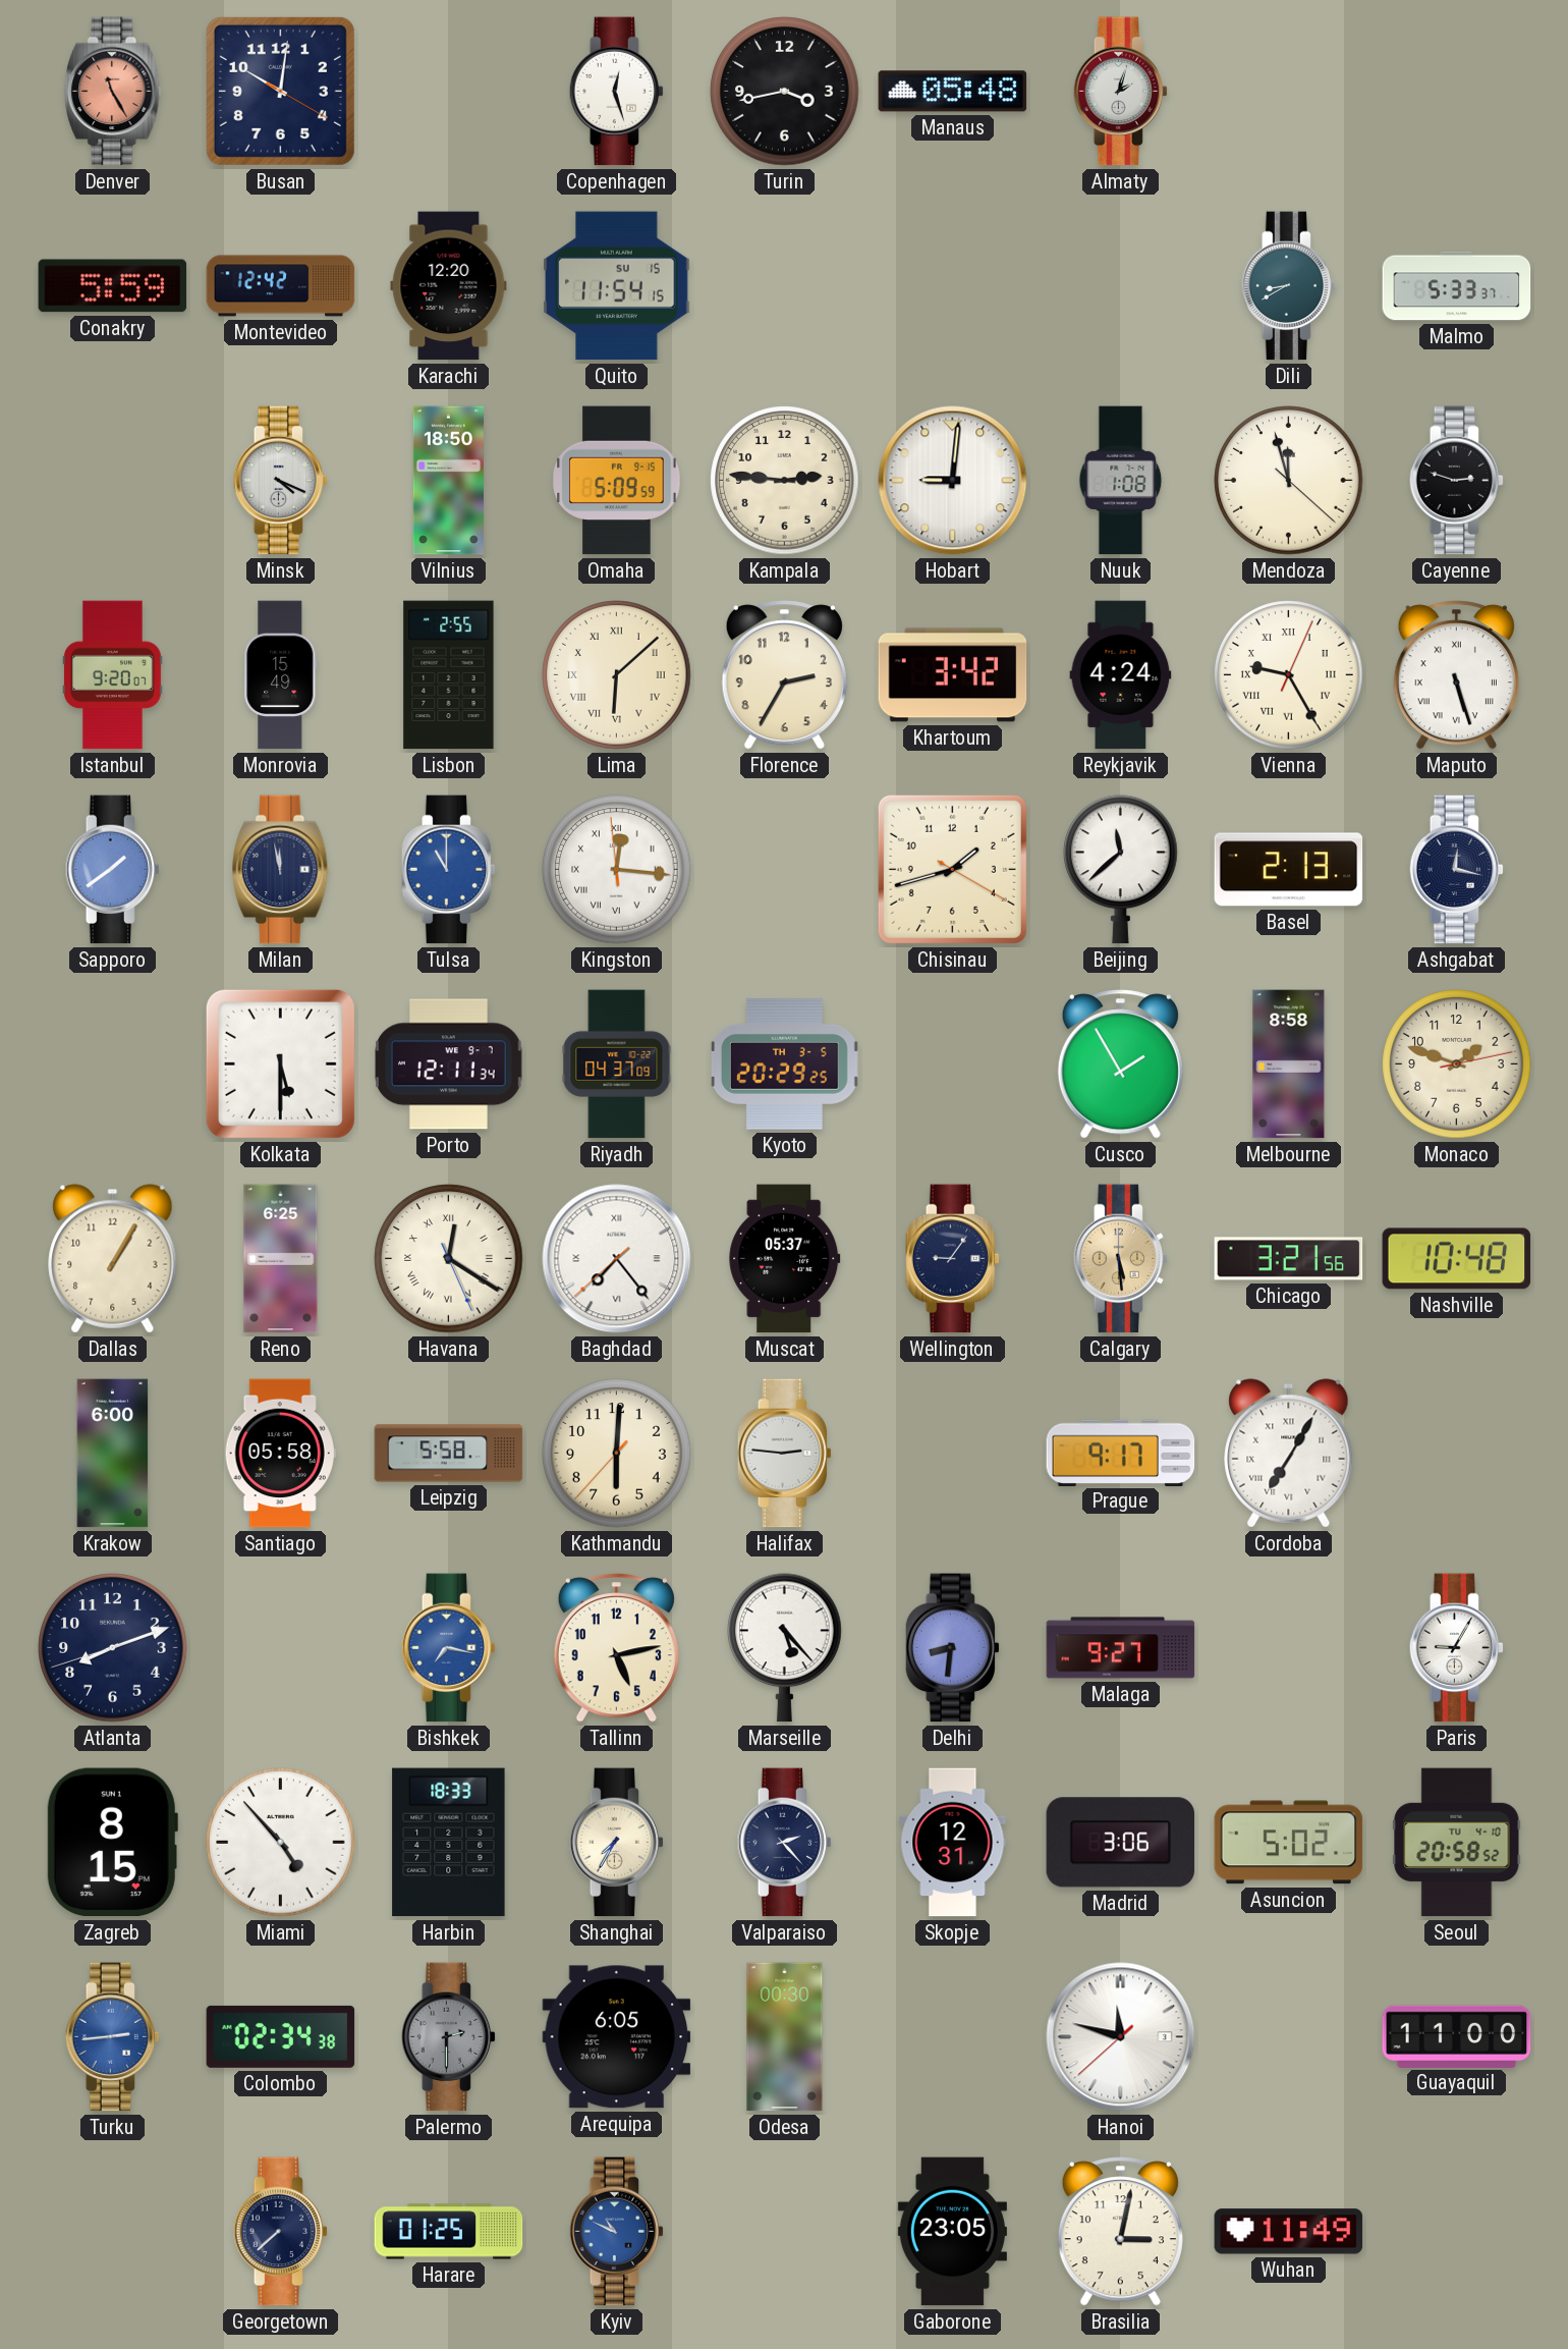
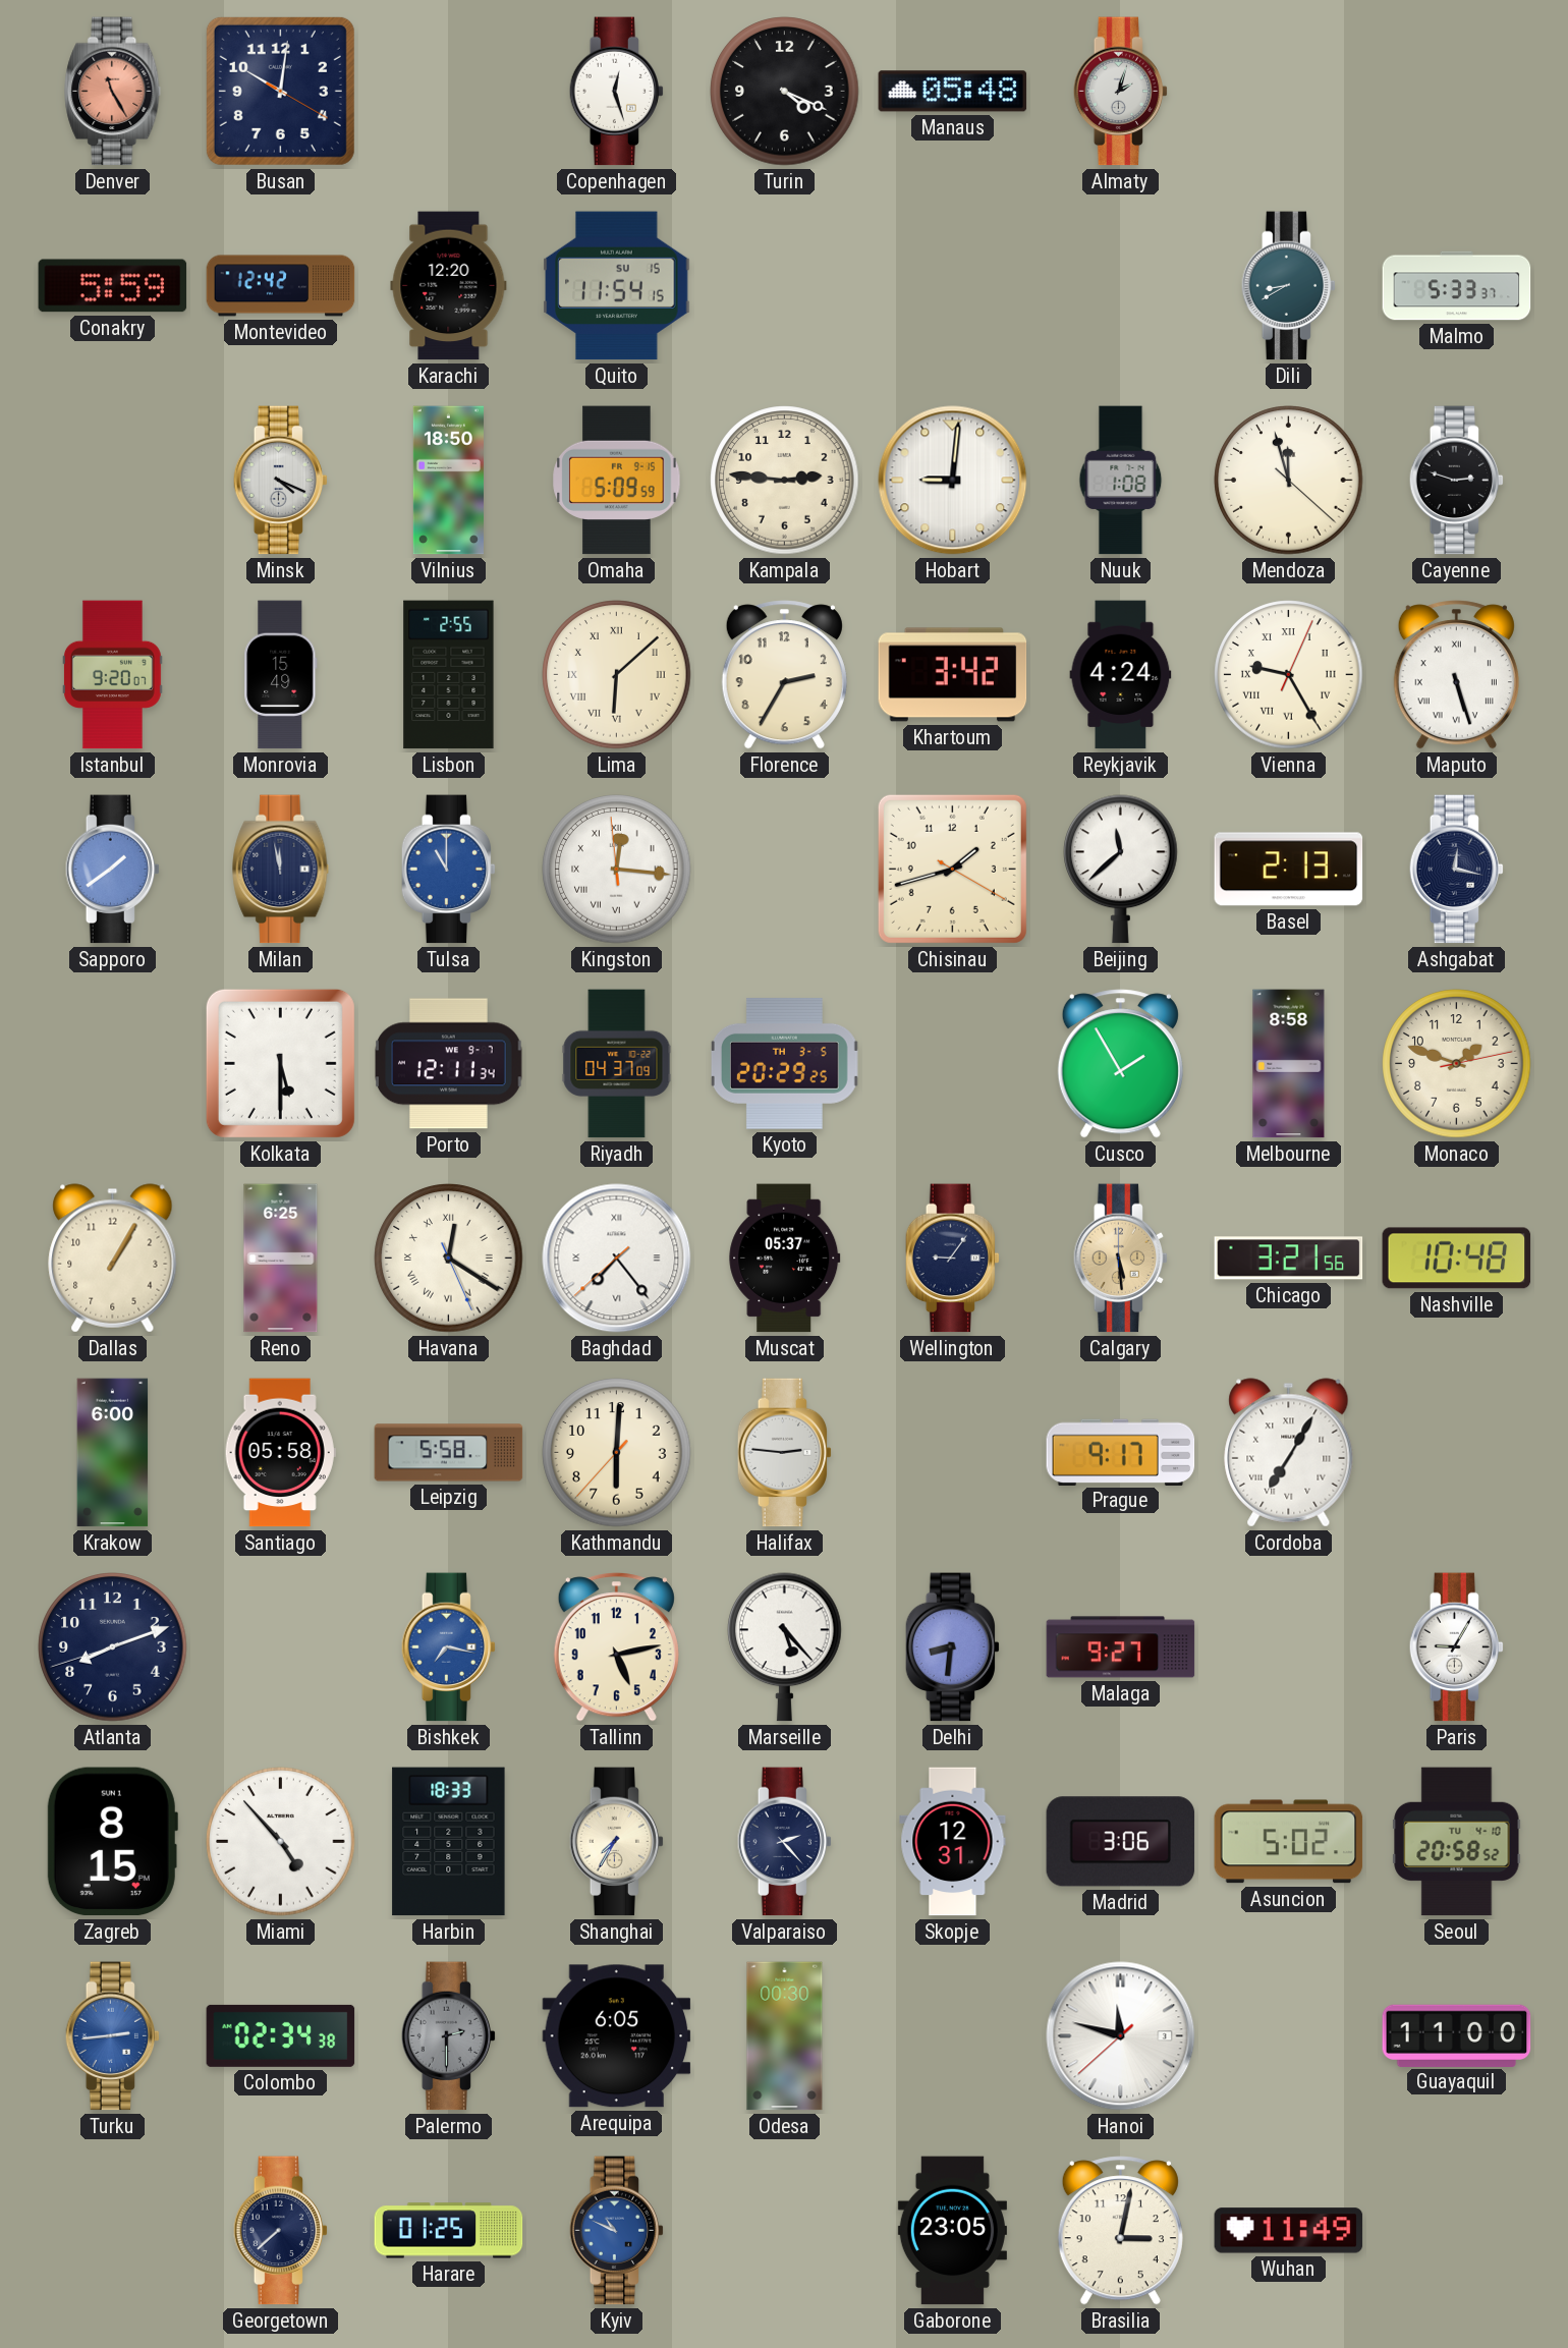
Turin: 3:43 -> 4:19 (785, 92)
